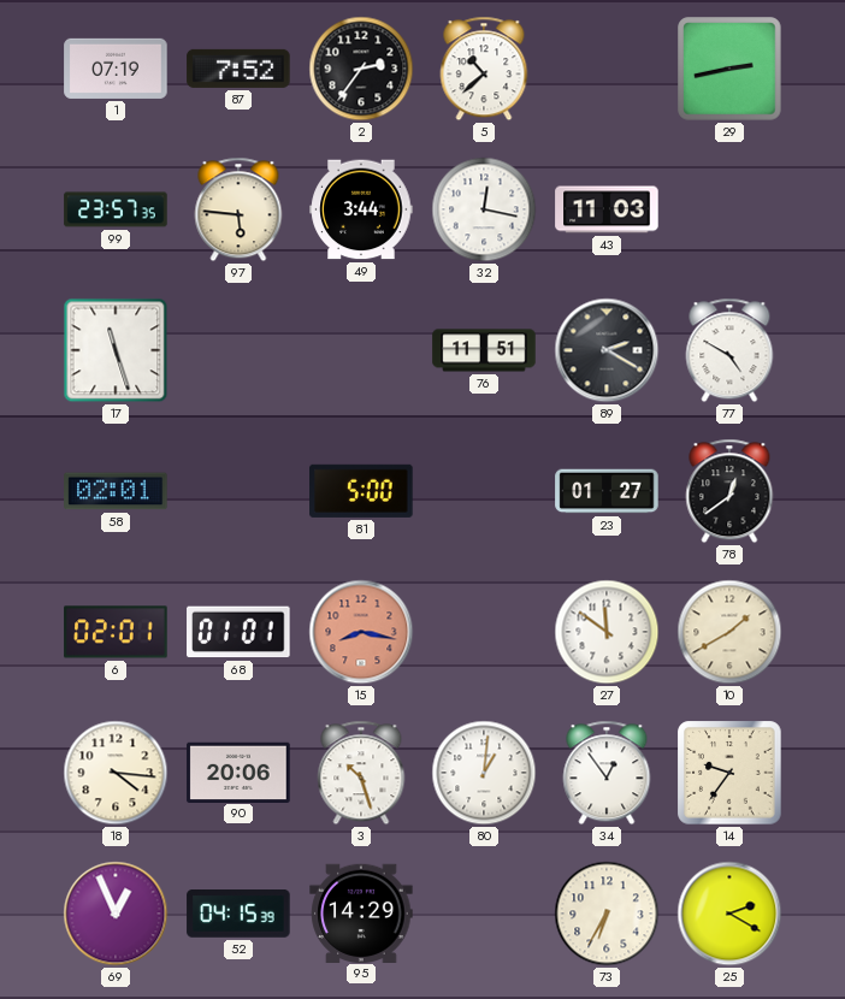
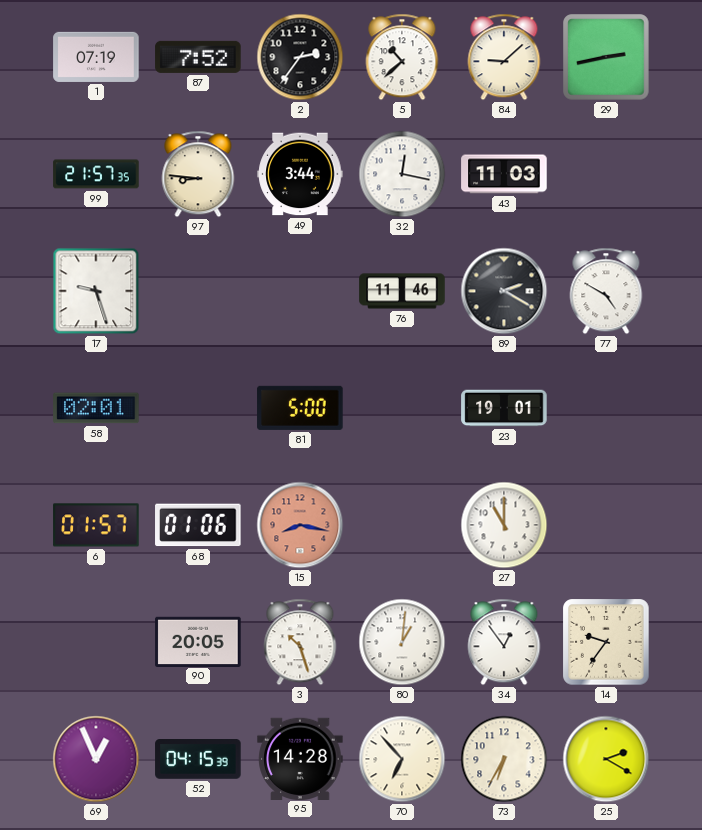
84: none -> 9:08 (504, 57)
99: 23:57 -> 21:57 (96, 174)
97: 5:46 -> 8:46 (198, 174)
17: 11:27 -> 9:27 (96, 291)
76: 11:51 -> 11:46 (402, 291)
23: 01:27 -> 19:01 (504, 408)
78: 12:39 -> none (729, 491)
6: 02:01 -> 01:57 (96, 525)
68: 01:01 -> 01:06 (198, 525)
27: 11:51 -> 11:00 (504, 525)
10: 1:40 -> none (729, 632)
18: 4:16 -> none (116, 773)
90: 20:06 -> 20:05 (198, 641)
95: 14:29 -> 14:28 (300, 758)
70: none -> 6:53 (402, 759)
